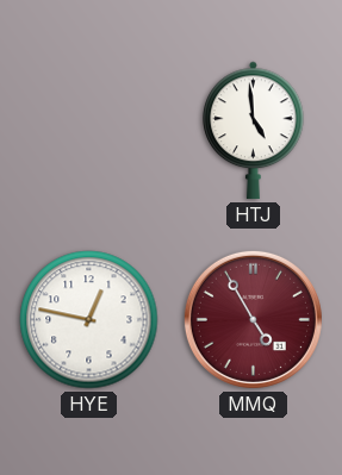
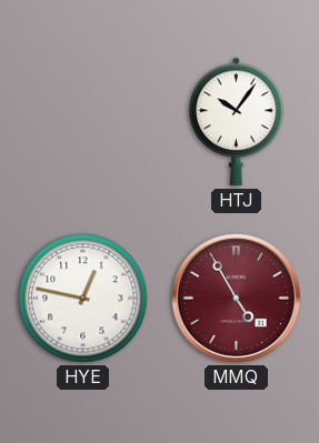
HTJ: 4:59 -> 10:06 (237, 122)
